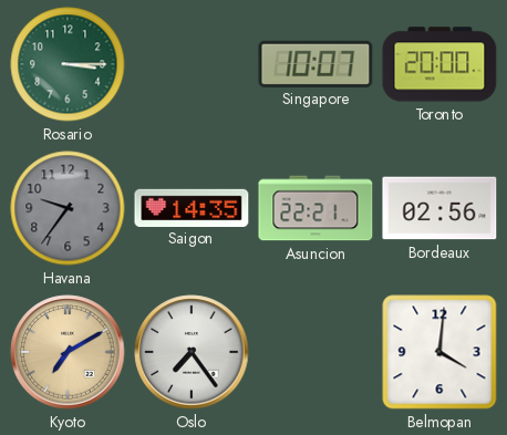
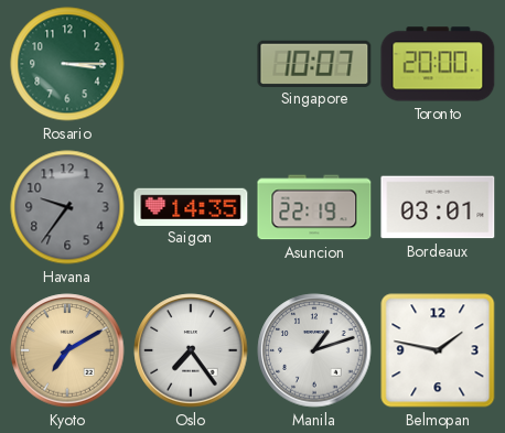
Asuncion: 22:21 -> 22:19 (314, 207)
Bordeaux: 02:56 -> 03:01 (438, 207)
Manila: none -> 1:12 (314, 350)
Belmopan: 4:01 -> 1:47 (438, 350)
